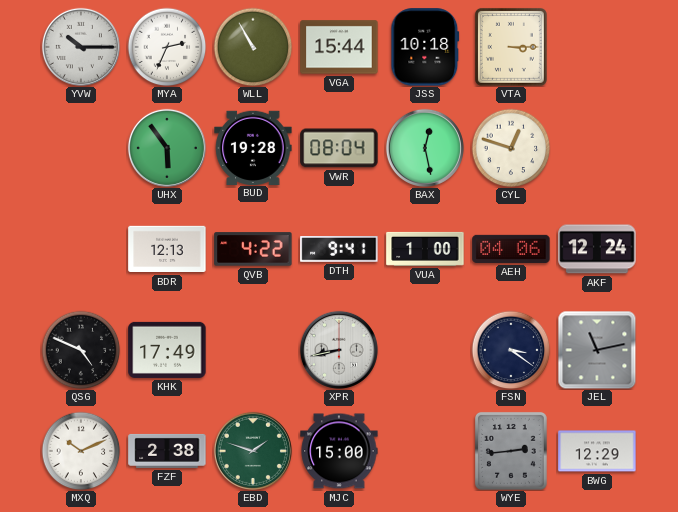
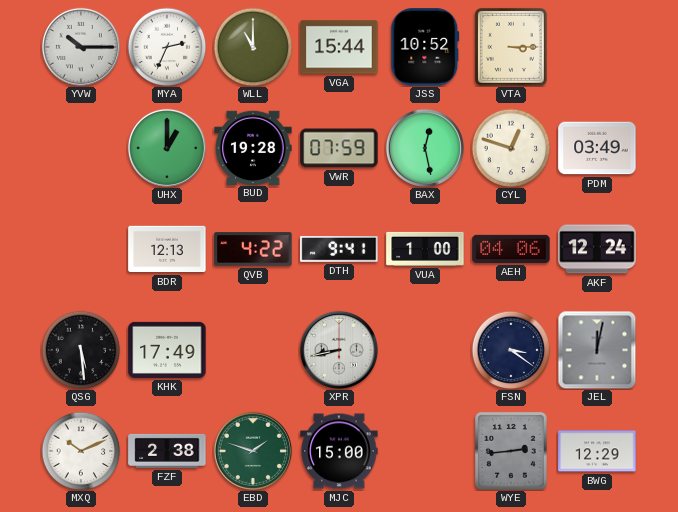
WLL: 10:55 -> 11:00 (253, 47)
JSS: 10:18 -> 10:52 (425, 47)
UHX: 5:54 -> 1:00 (167, 148)
VWR: 08:04 -> 07:59 (339, 148)
PDM: none -> 03:49 (597, 148)
QSG: 4:49 -> 5:29 (81, 350)
JEL: 11:13 -> 12:02 (597, 350)
